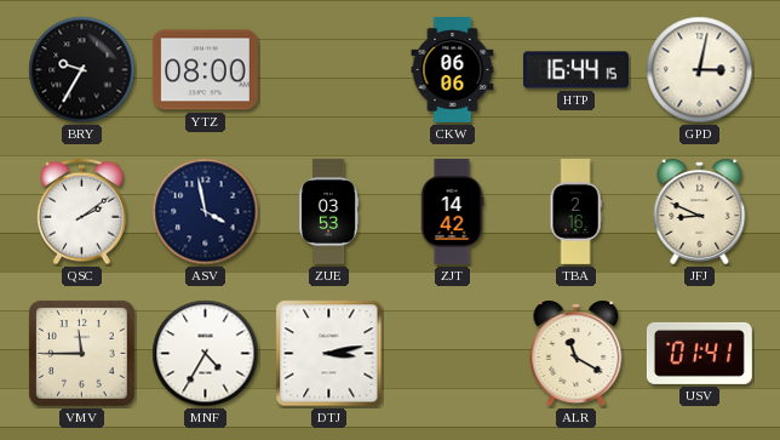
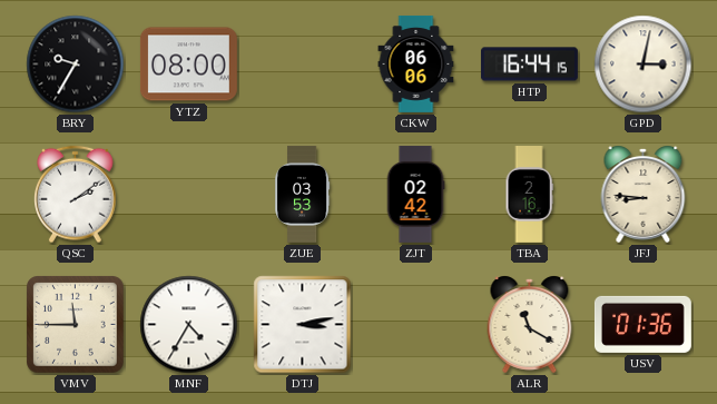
ASV: 3:58 -> none (206, 212)
ZJT: 14:42 -> 02:42 (415, 194)
JFJ: 8:49 -> 8:46 (644, 194)
USV: 01:41 -> 01:36 (642, 324)
